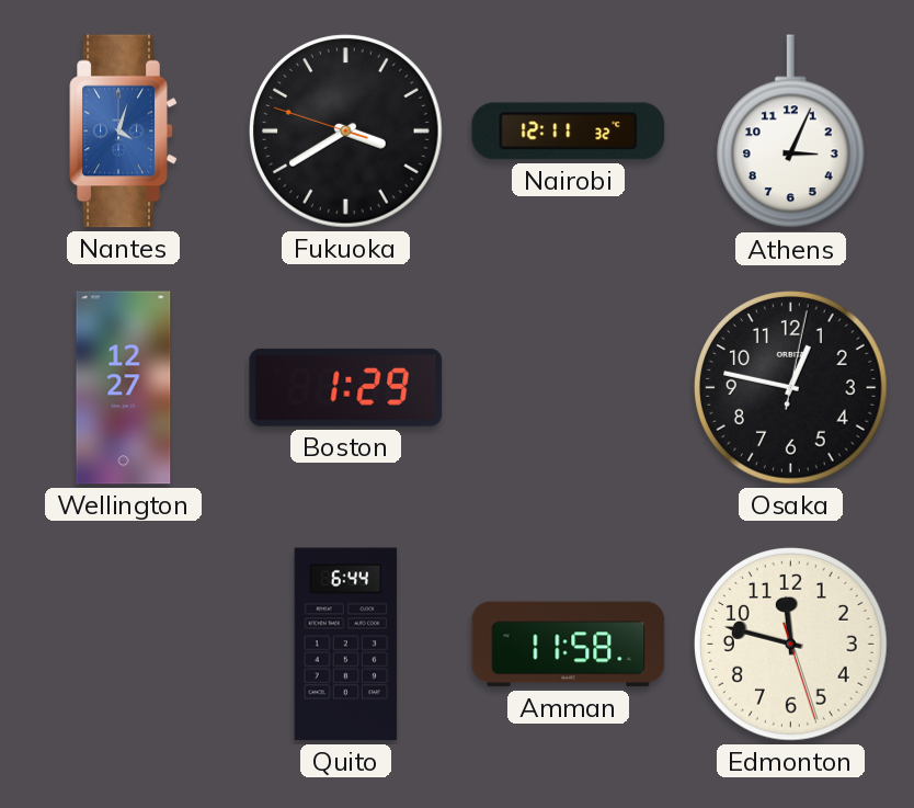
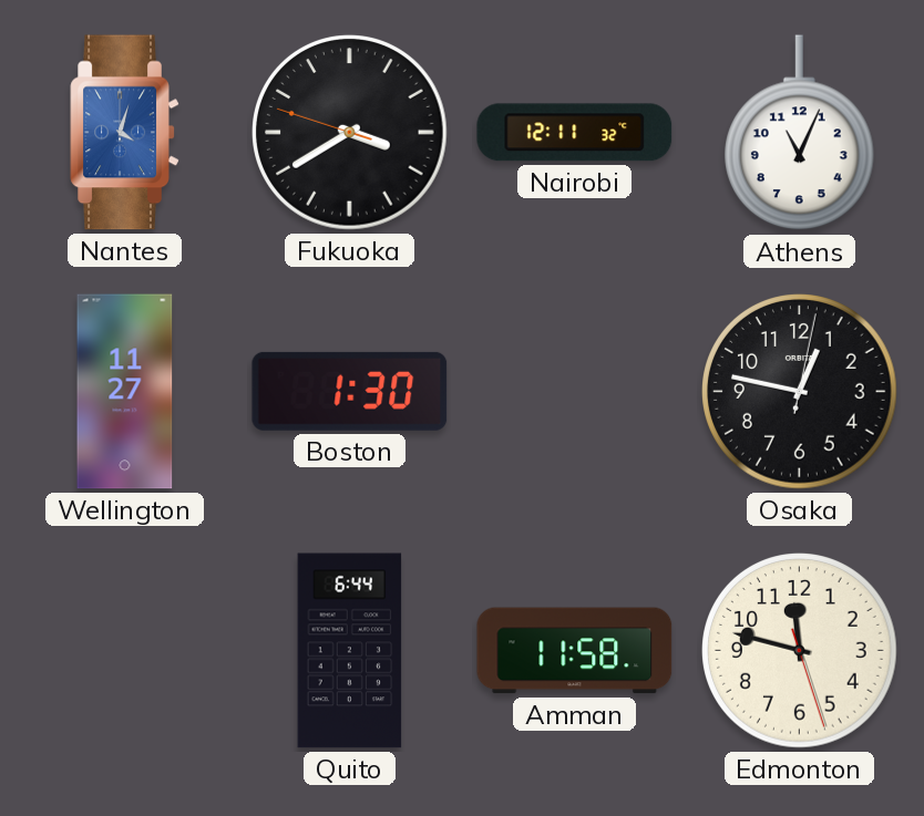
Athens: 3:04 -> 11:04 (799, 133)
Wellington: 12:27 -> 11:27 (125, 392)
Boston: 1:29 -> 1:30 (350, 391)
